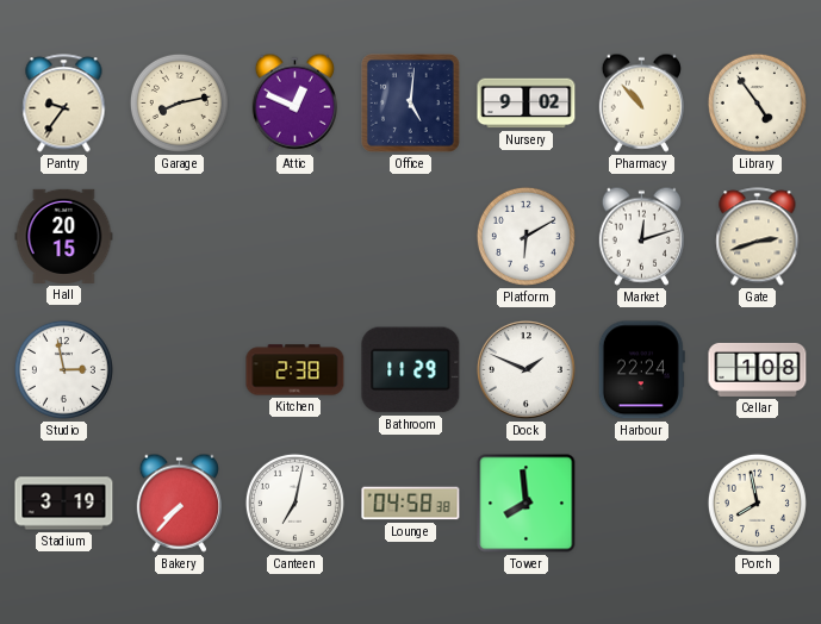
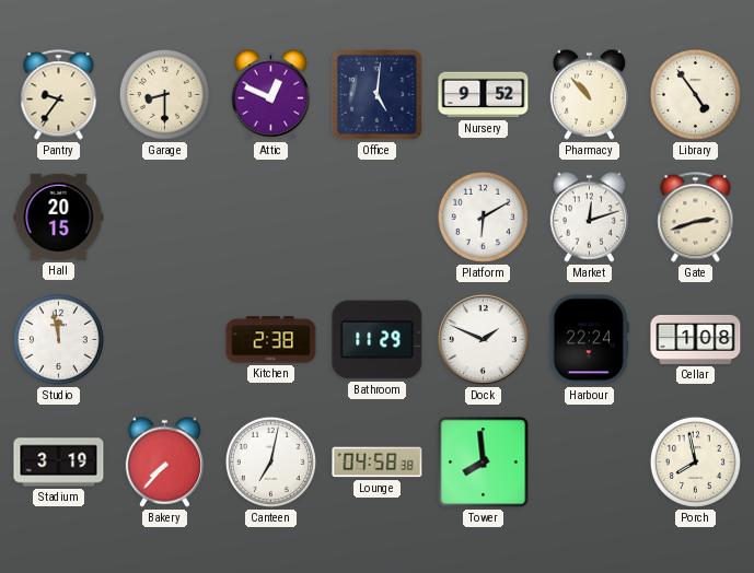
Garage: 8:13 -> 8:30 (164, 94)
Nursery: 9:02 -> 9:52 (484, 95)
Studio: 2:58 -> 11:58 (58, 339)
